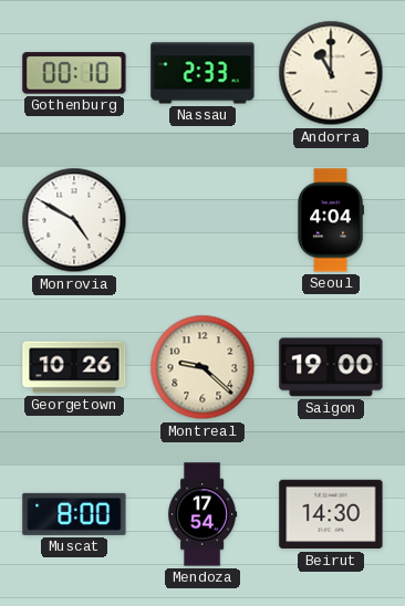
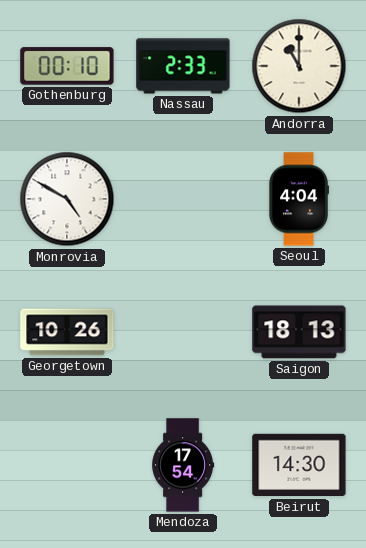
Montreal: 9:22 -> none (202, 367)
Saigon: 19:00 -> 18:13 (299, 332)
Muscat: 8:00 -> none (74, 514)
